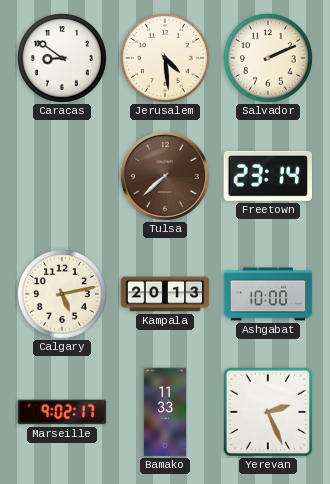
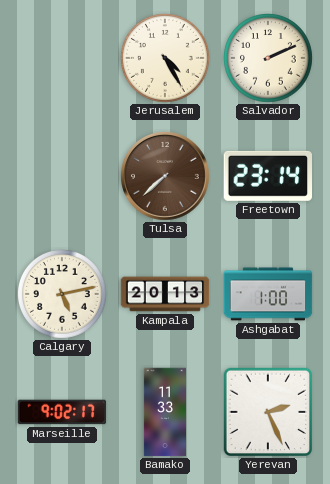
Caracas: 8:51 -> none (63, 59)
Jerusalem: 4:29 -> 4:25 (166, 59)
Ashgabat: 10:00 -> 1:00 (268, 294)
